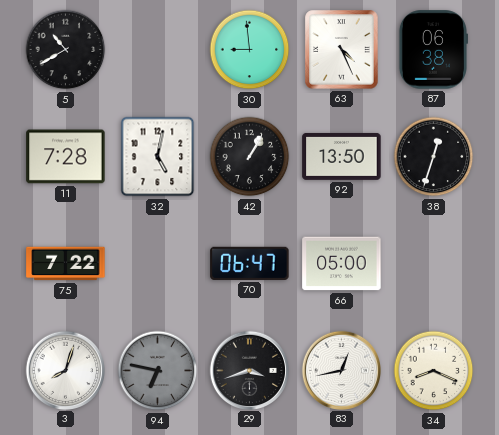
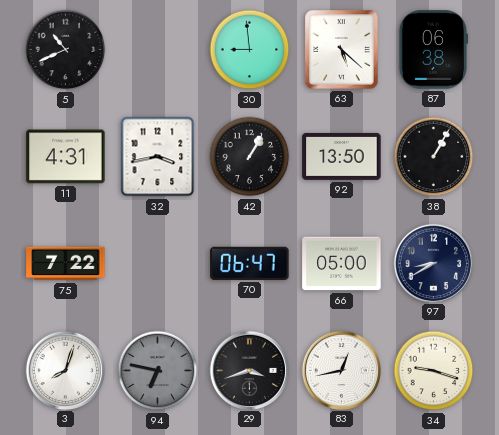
5: 10:40 -> 10:41 (66, 50)
63: 4:26 -> 5:22 (342, 50)
11: 7:28 -> 4:31 (66, 157)
32: 5:02 -> 3:43 (158, 157)
38: 12:33 -> 1:05 (434, 157)
97: none -> 8:40 (433, 263)
34: 8:19 -> 9:18 (434, 371)
